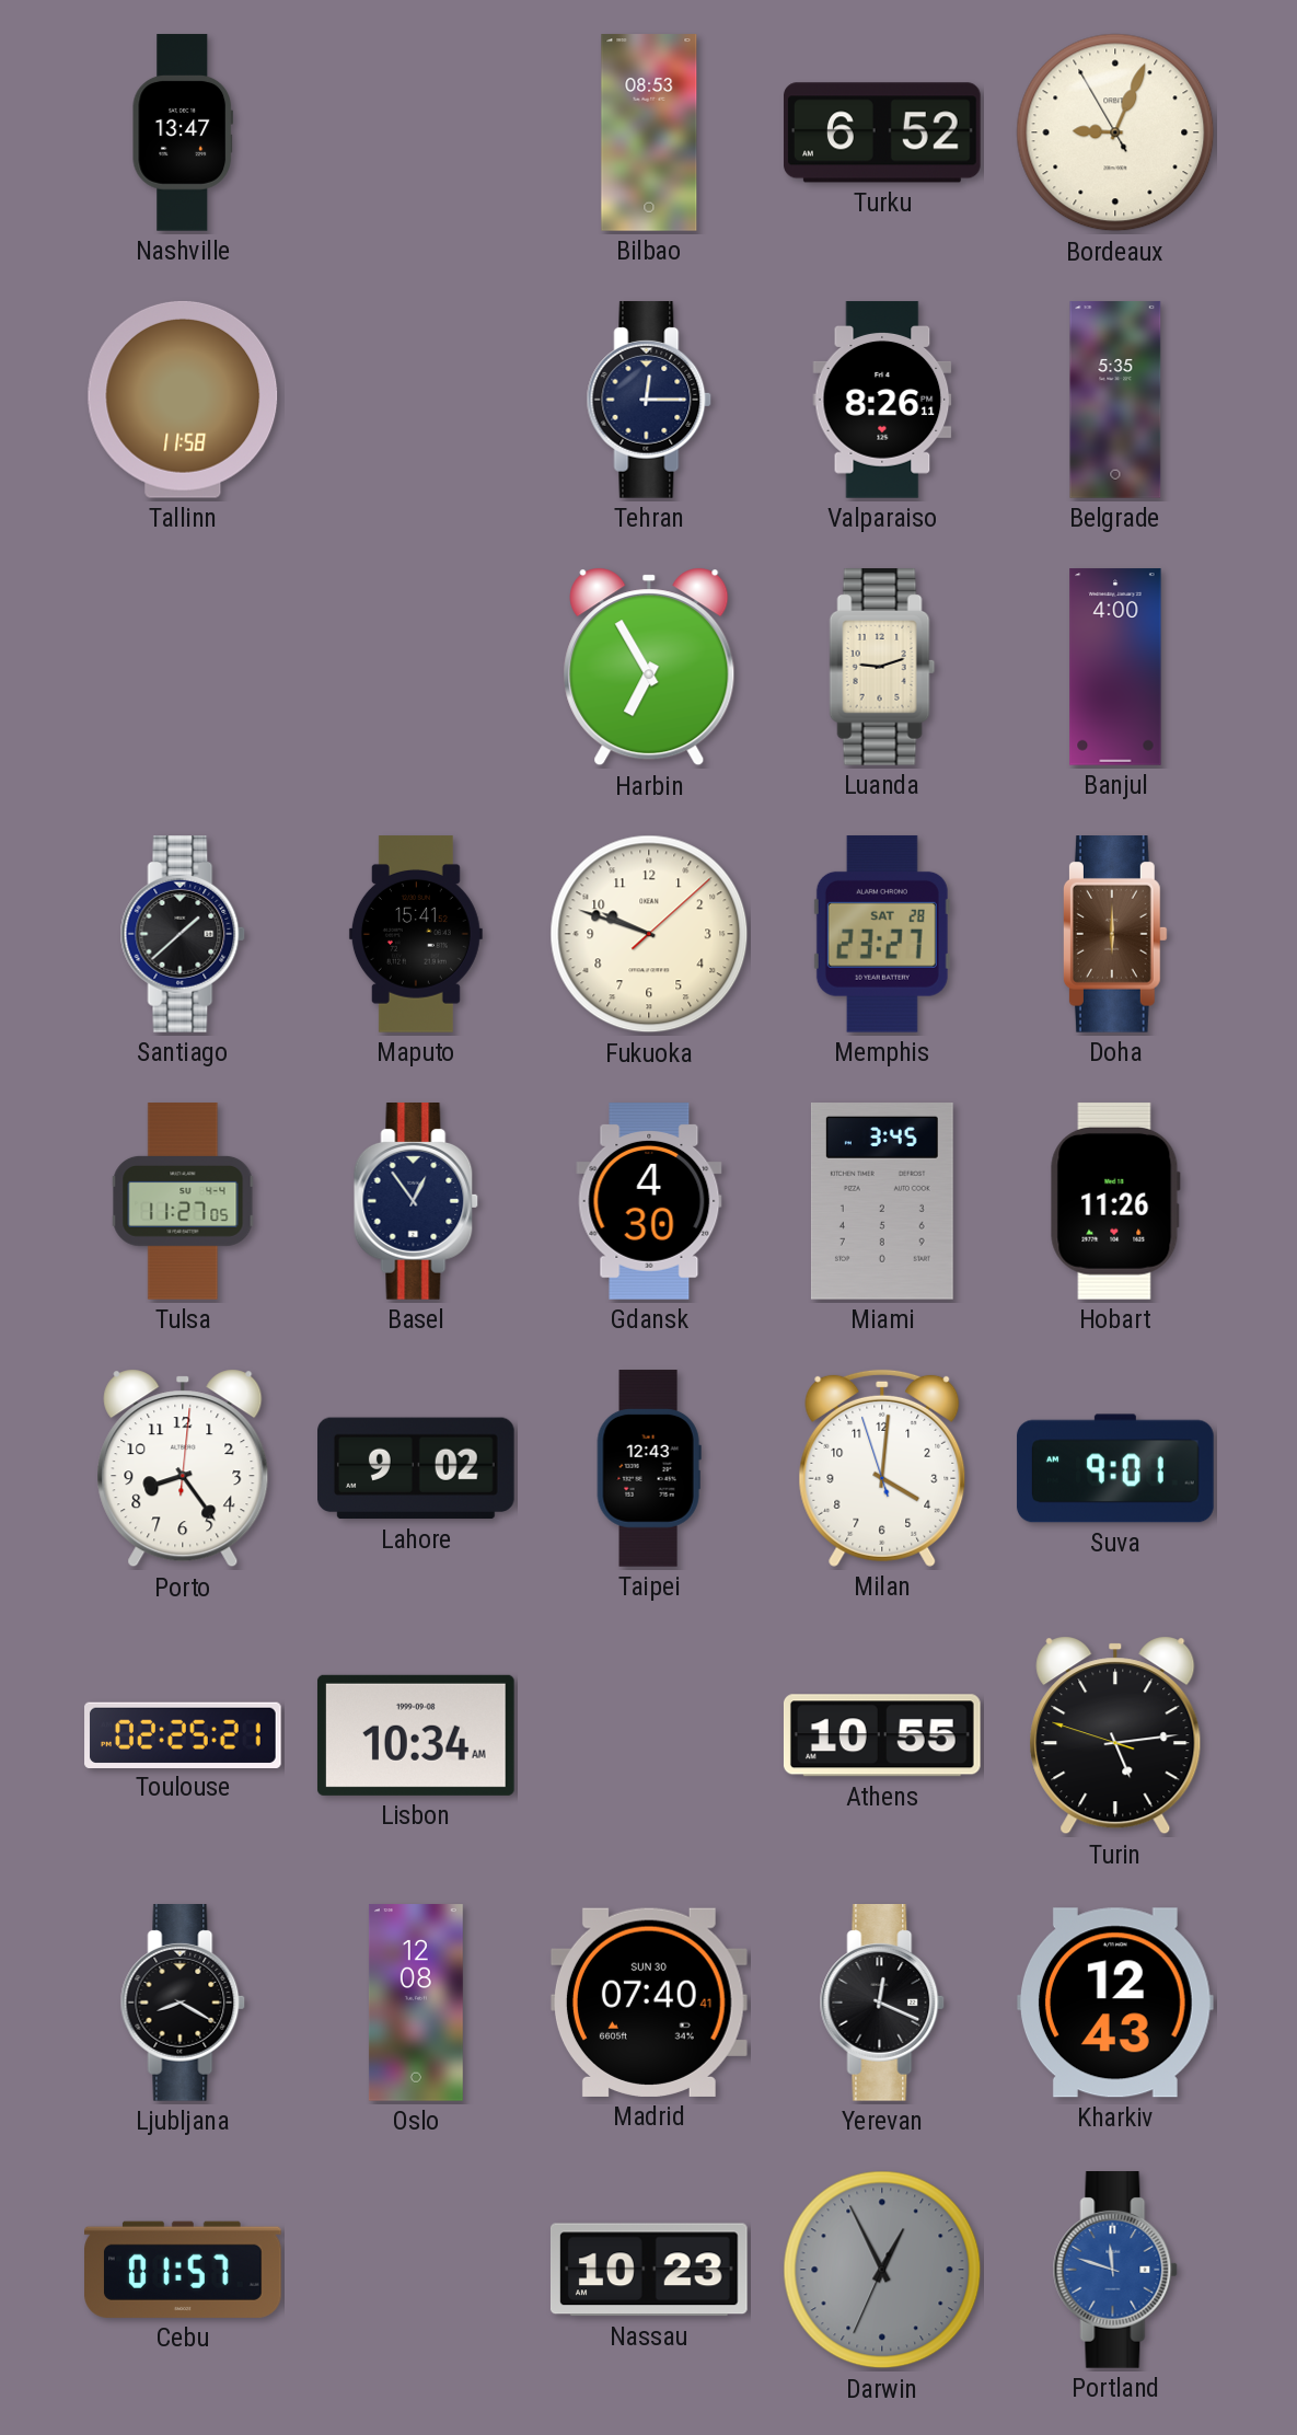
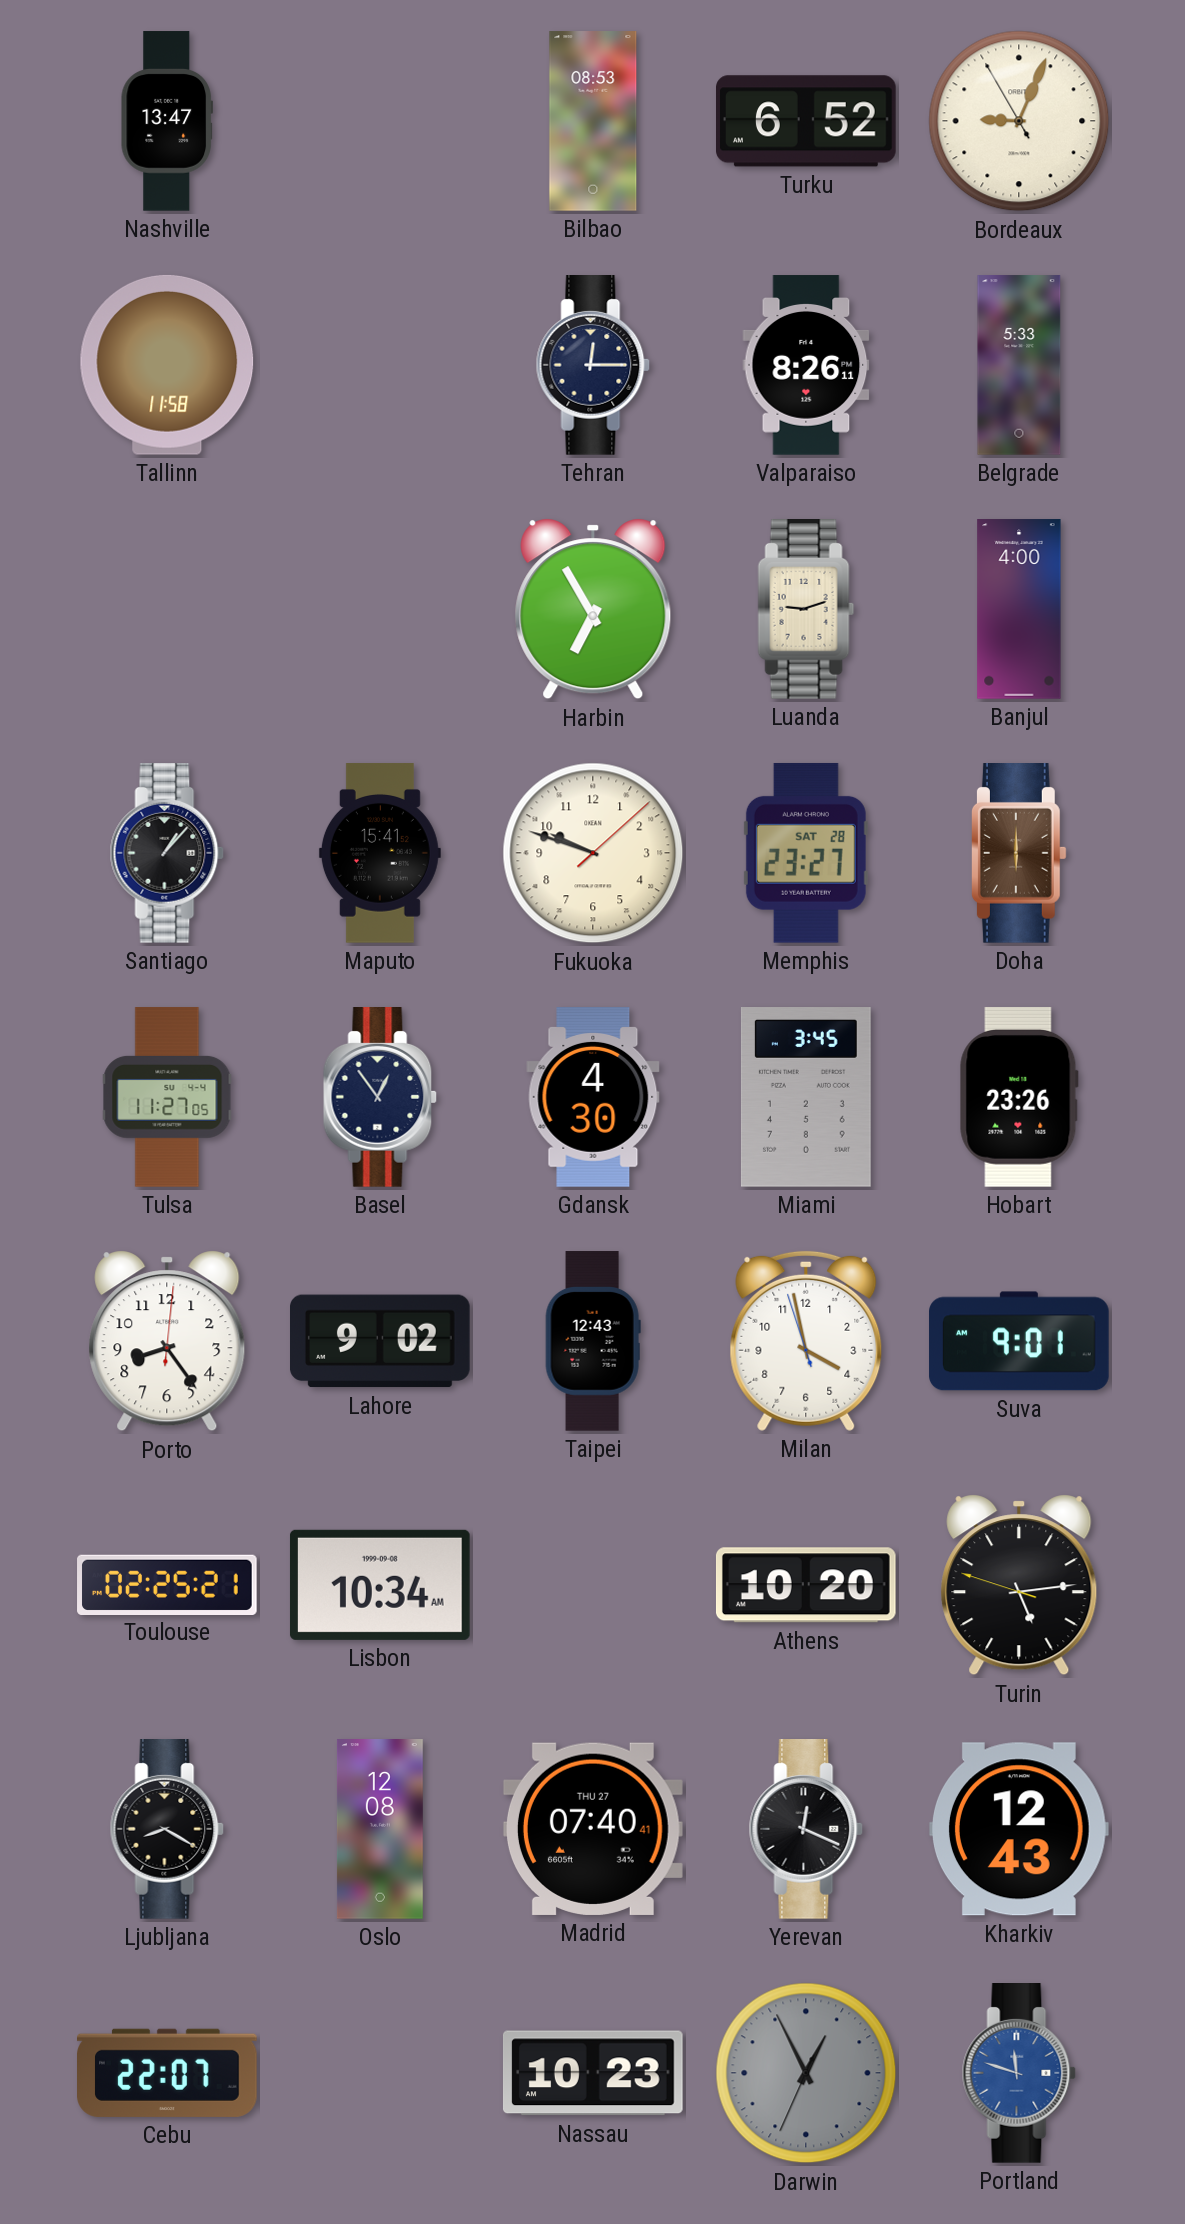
Belgrade: 5:35 -> 5:33 (1019, 365)
Santiago: 1:38 -> 1:07 (167, 854)
Hobart: 11:26 -> 23:26 (1019, 1097)
Milan: 4:00 -> 3:57 (806, 1341)
Athens: 10:55 -> 10:20 (806, 1585)
Madrid date: SUN 30 -> THU 27 (593, 1829)
Cebu: 01:57 -> 22:07 (168, 2073)
